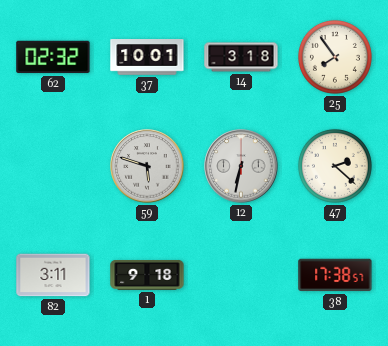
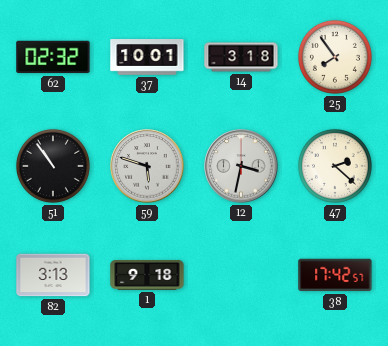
51: none -> 10:54 (53, 166)
12: 6:32 -> 3:32 (241, 166)
82: 3:11 -> 3:13 (53, 275)
38: 17:38 -> 17:42 (335, 275)
